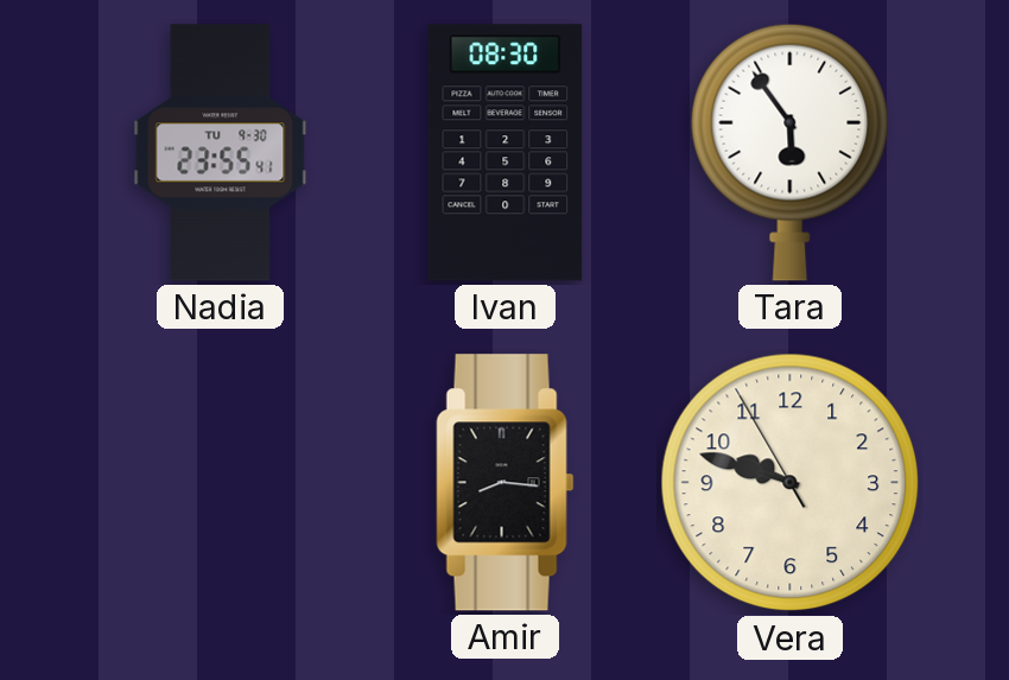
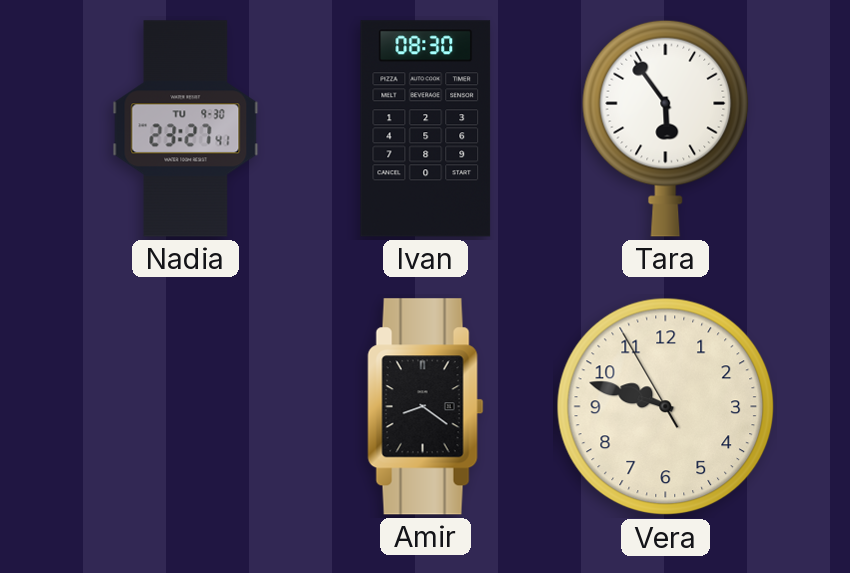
Nadia: 23:55 -> 23:27 (186, 129)
Amir: 8:16 -> 8:21 (426, 407)
